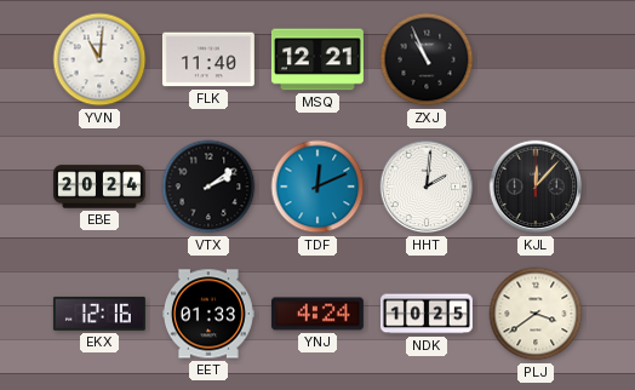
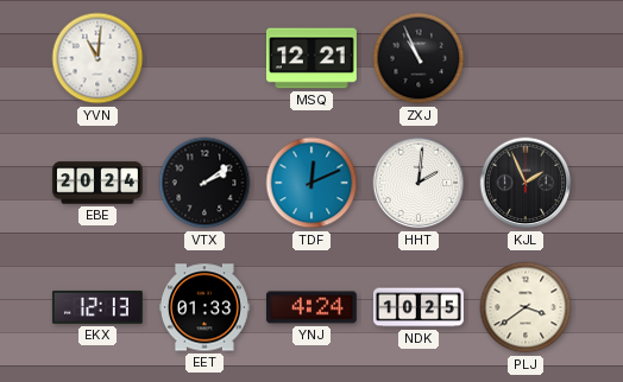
FLK: 11:40 -> none (208, 59)
KJL: 12:07 -> 1:56 (526, 183)
EKX: 12:16 -> 12:13 (97, 307)
